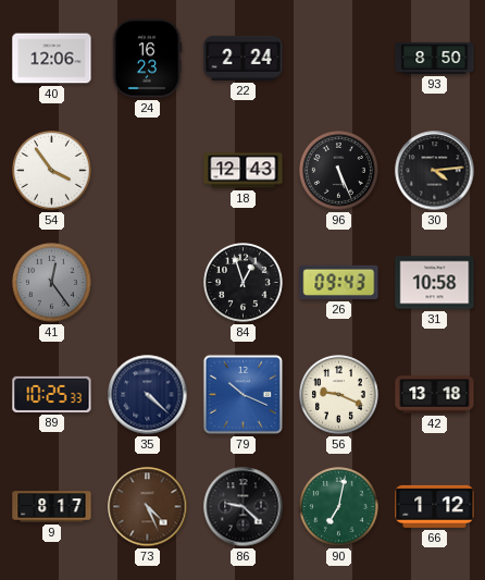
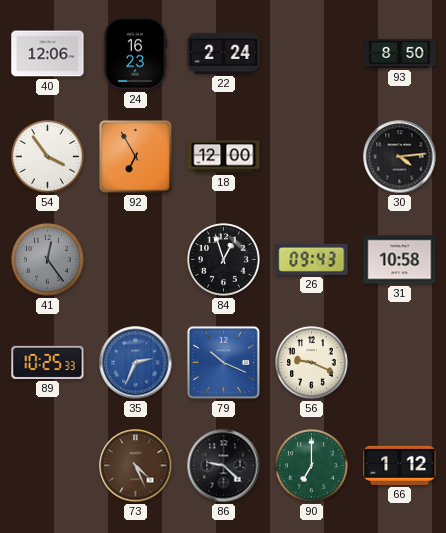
92: none -> 6:55 (135, 156)
18: 12:43 -> 12:00 (224, 157)
96: 5:26 -> none (339, 171)
35: 4:22 -> 2:34 (136, 363)
35 dial: navy -> blue (136, 363)
42: 13:18 -> none (435, 395)
9: 8:17 -> none (52, 507)
90: 7:02 -> 7:00 (312, 466)
